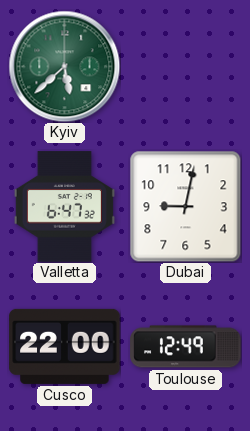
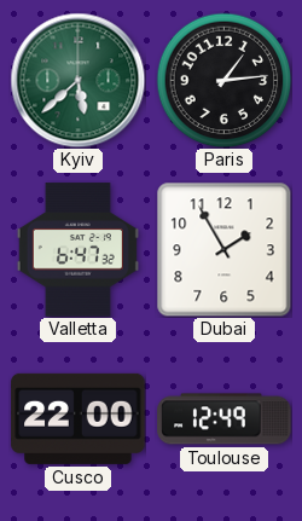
Paris: none -> 1:14 (223, 80)
Dubai: 9:02 -> 1:55 (223, 249)
